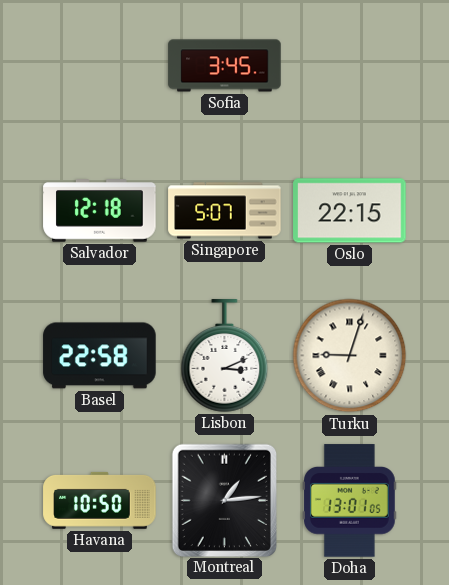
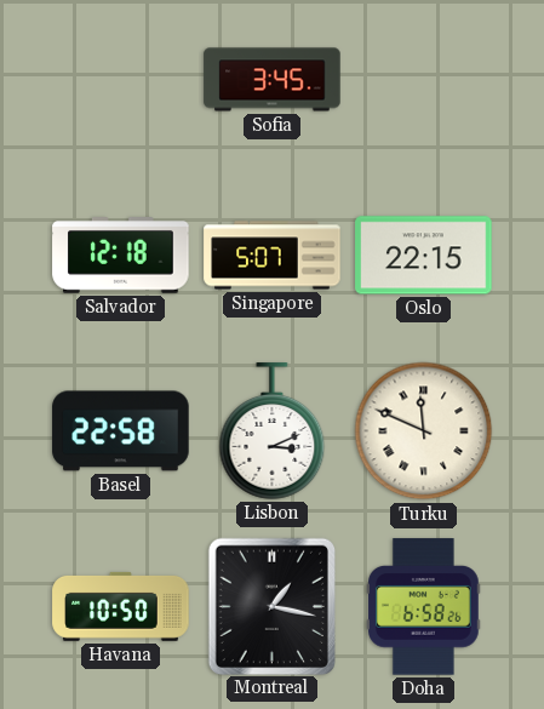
Turku: 9:03 -> 11:49 (424, 431)
Montreal: 1:14 -> 1:17 (271, 606)
Doha: 13:01 -> 6:58 (424, 607)
